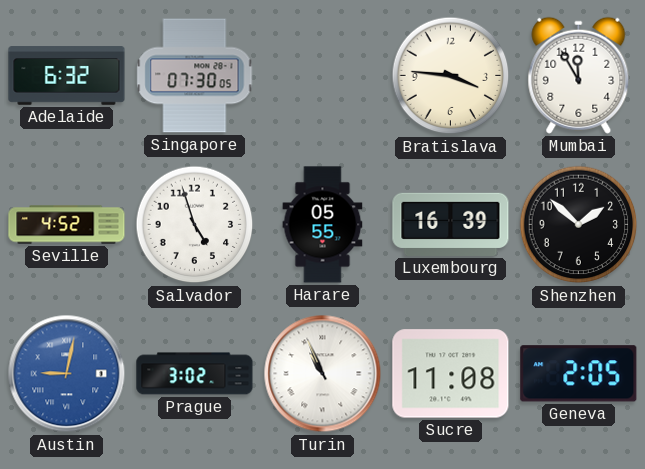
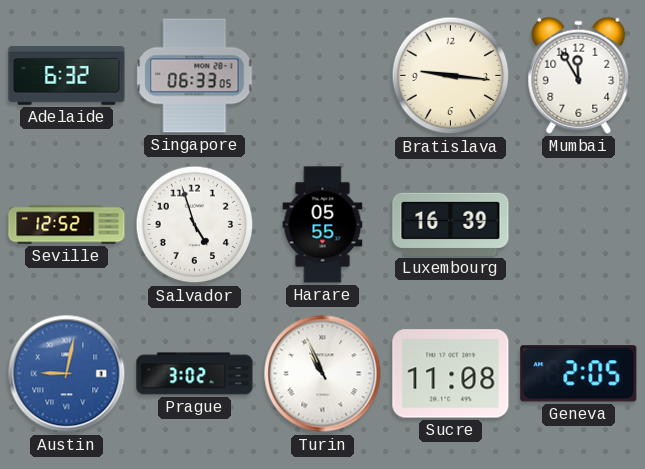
Singapore: 07:30 -> 06:33 (195, 76)
Bratislava: 3:46 -> 9:16 (451, 76)
Seville: 4:52 -> 12:52 (67, 225)
Shenzhen: 1:52 -> none (579, 225)
